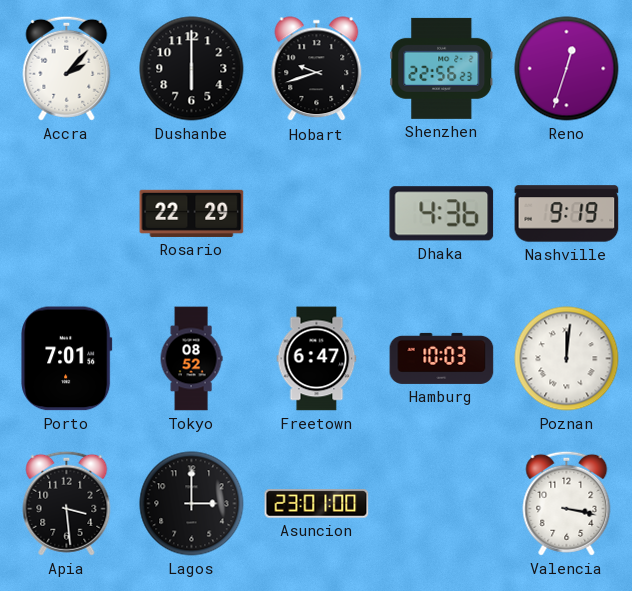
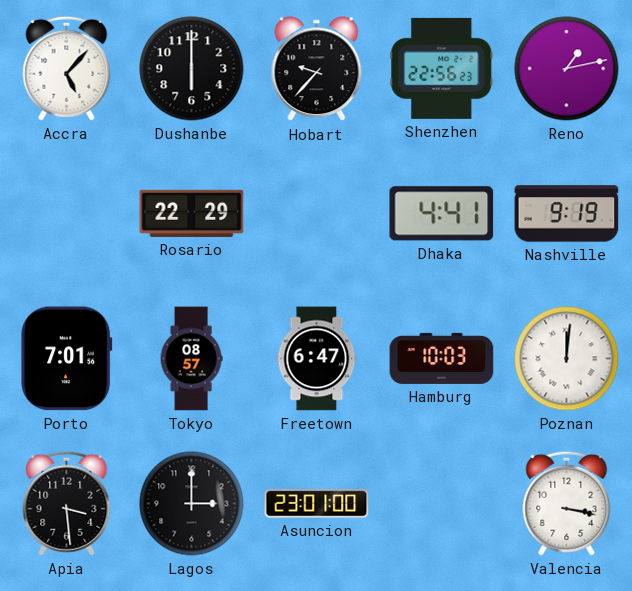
Accra: 2:07 -> 5:07 (67, 68)
Hobart: 9:42 -> 9:37 (317, 69)
Reno: 12:33 -> 1:13 (567, 69)
Dhaka: 4:36 -> 4:41 (442, 214)
Tokyo: 08:52 -> 08:57 (191, 359)
